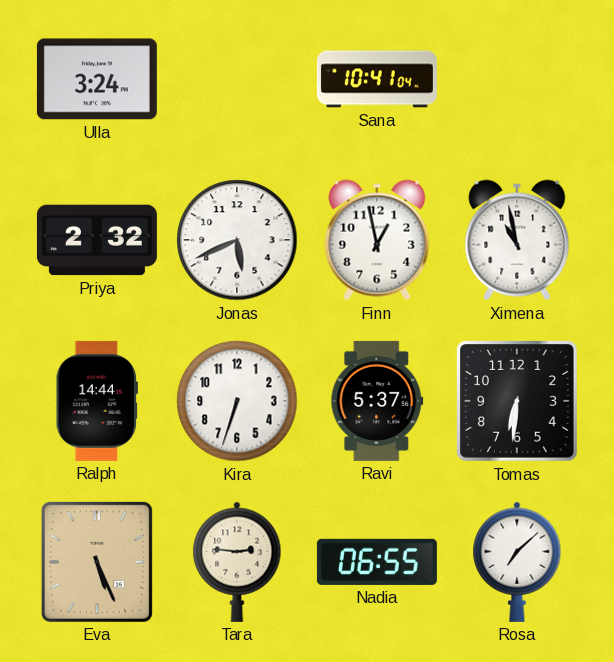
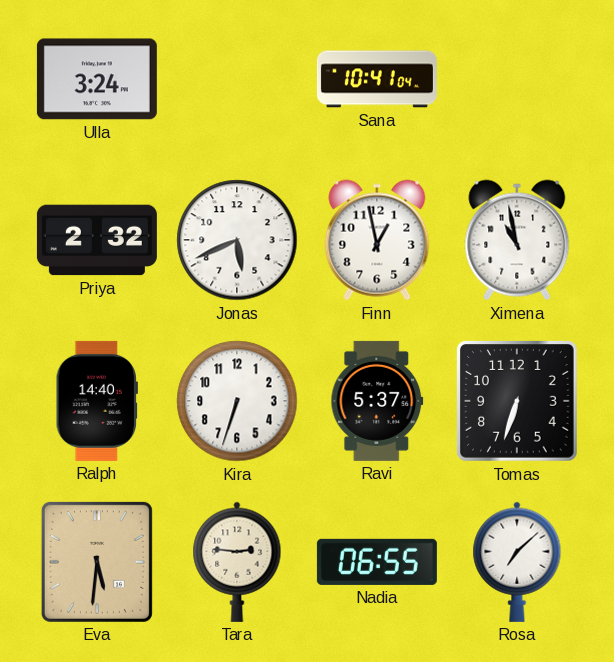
Ralph: 14:44 -> 14:40 (96, 401)
Tomas: 6:31 -> 6:33 (518, 402)
Eva: 5:26 -> 5:31 (97, 562)
